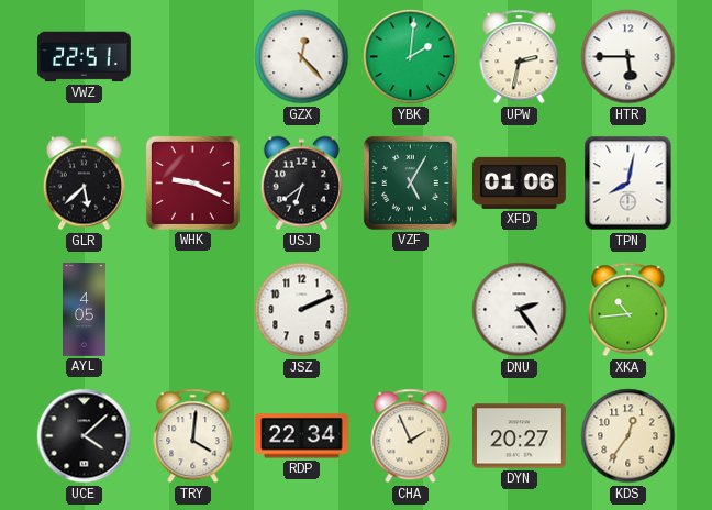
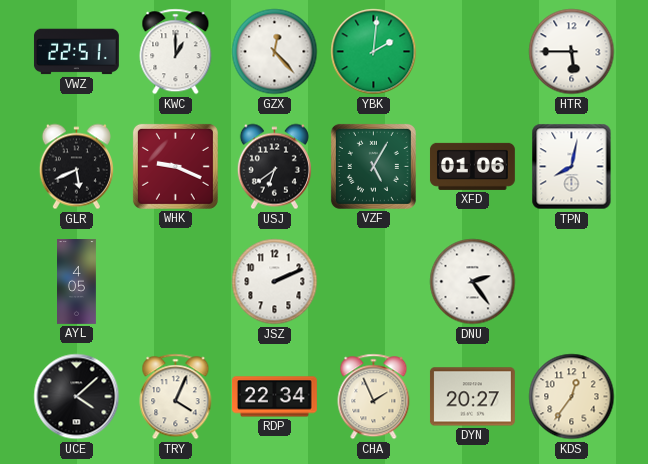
KWC: none -> 1:00 (176, 52)
UPW: 2:32 -> none (520, 57)
GLR: 5:38 -> 5:41 (76, 167)
XKA: 10:44 -> none (628, 310)
TRY: 4:01 -> 4:04 (176, 397)
